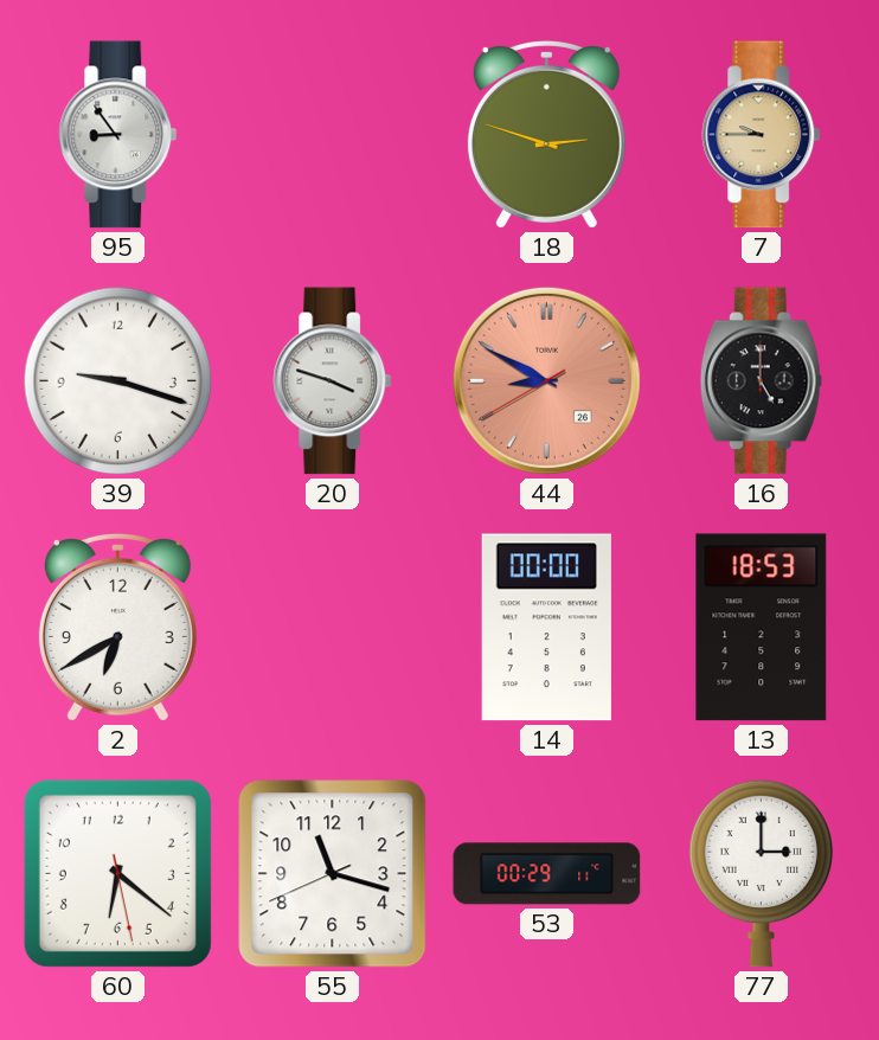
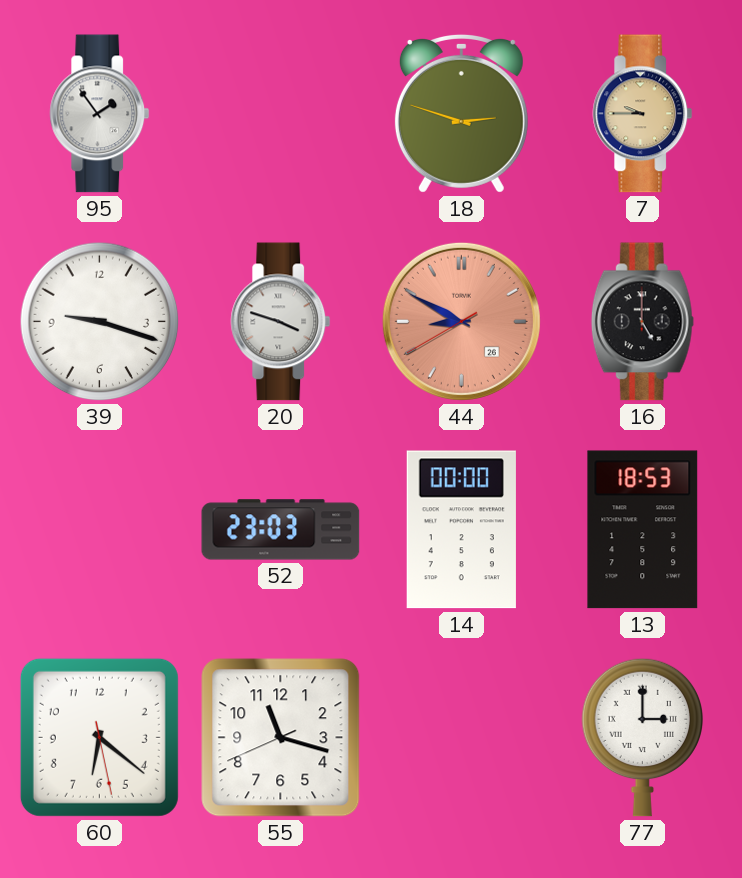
95: 8:54 -> 1:54 (100, 114)
2: 6:40 -> none (117, 627)
52: none -> 23:03 (281, 530)
53: 00:29 -> none (547, 874)
